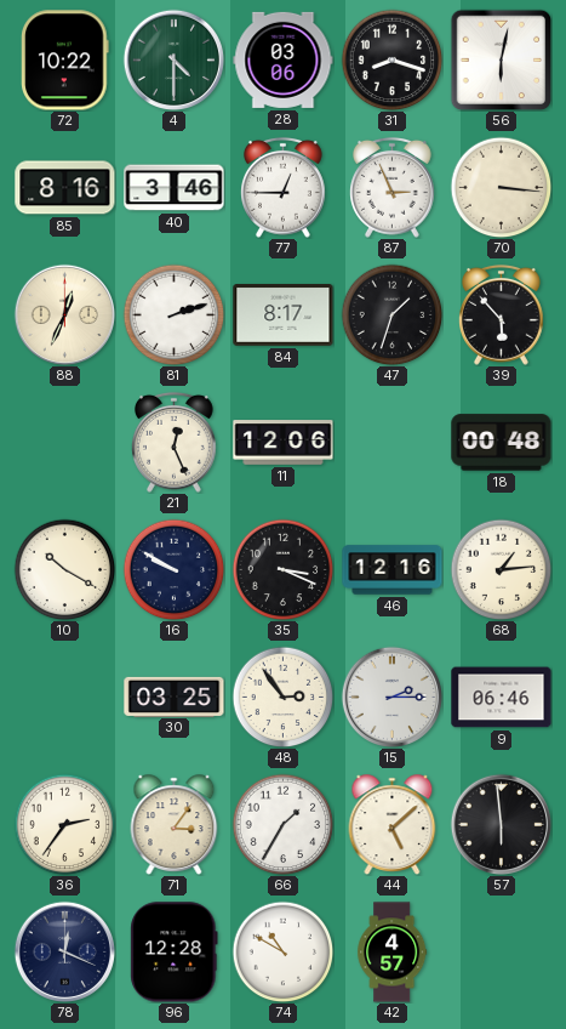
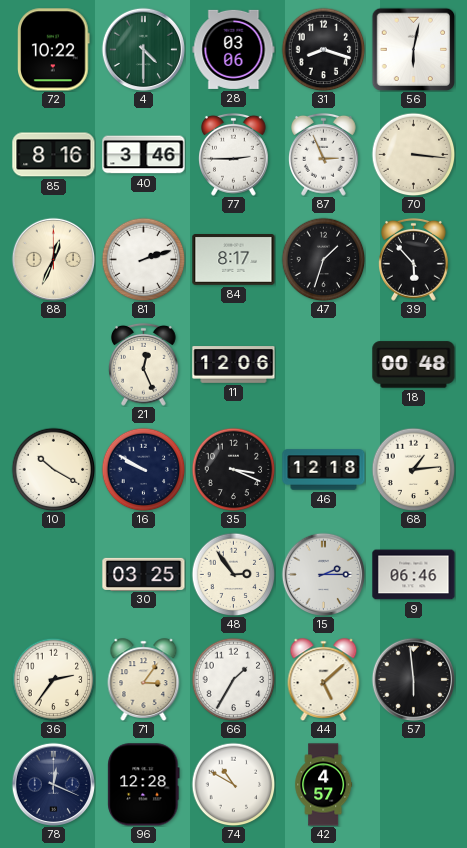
77: 12:45 -> 2:45 (234, 154)
46: 12:16 -> 12:18 (324, 470)
